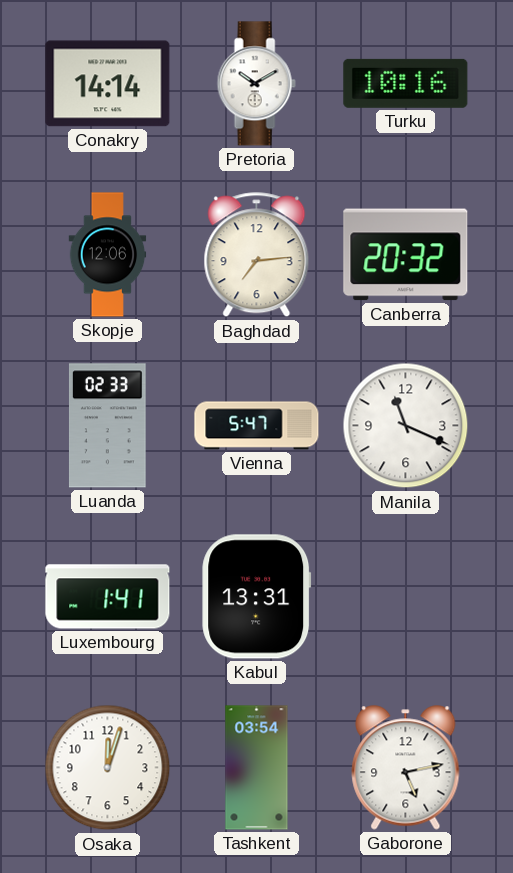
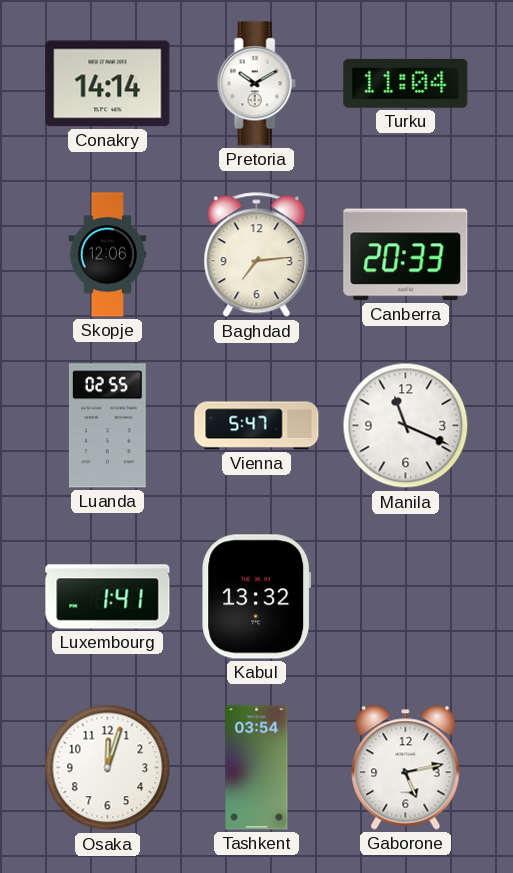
Turku: 10:16 -> 11:04 (406, 83)
Canberra: 20:32 -> 20:33 (406, 255)
Luanda: 02:33 -> 02:55 (107, 426)
Kabul: 13:31 -> 13:32 (257, 597)
